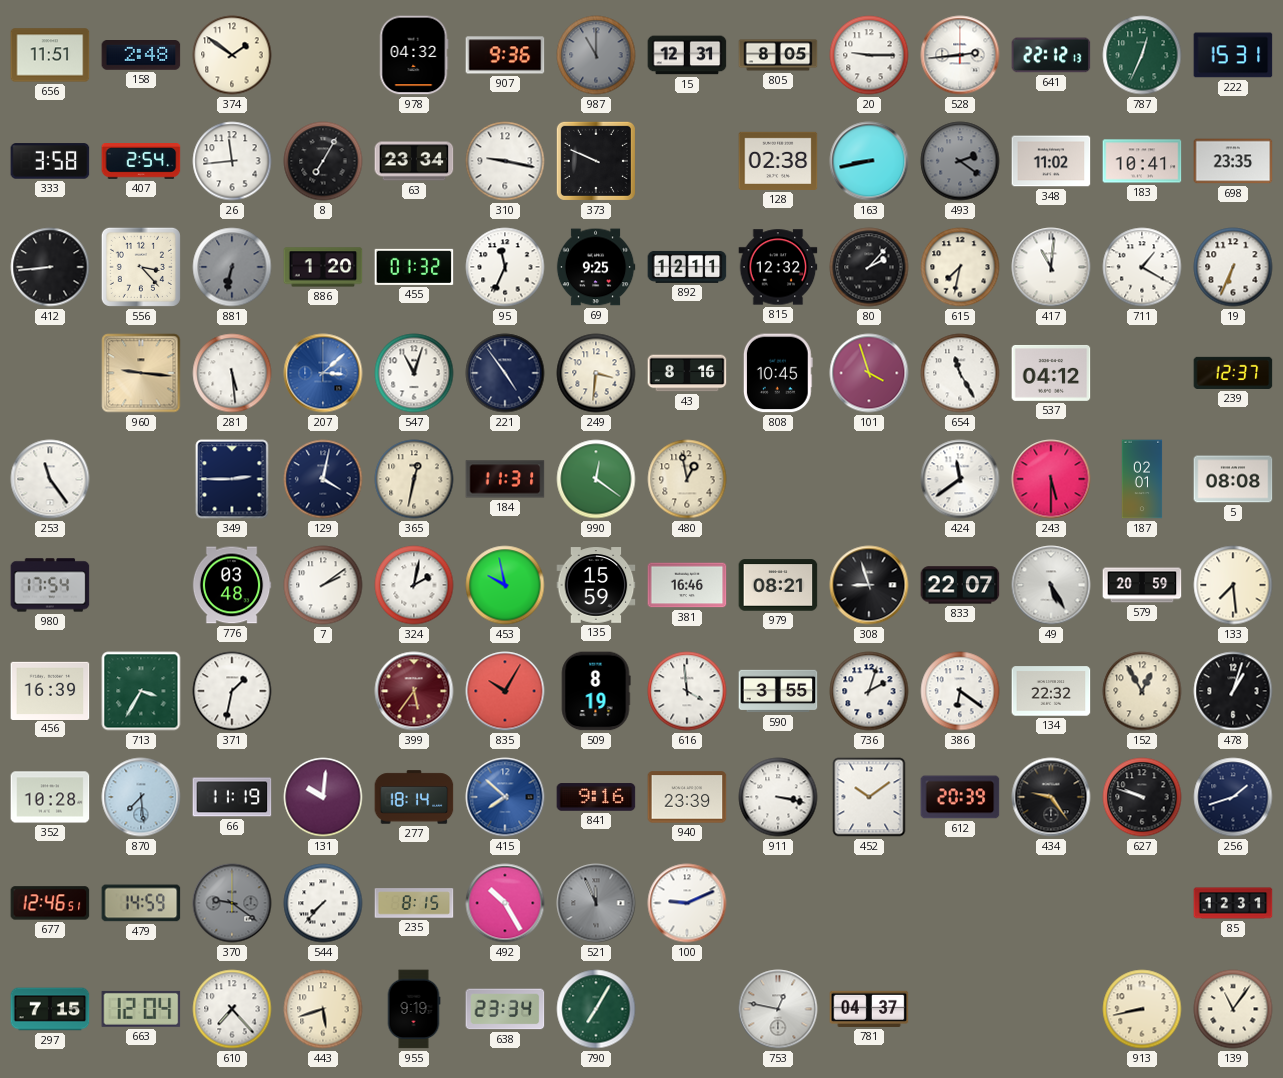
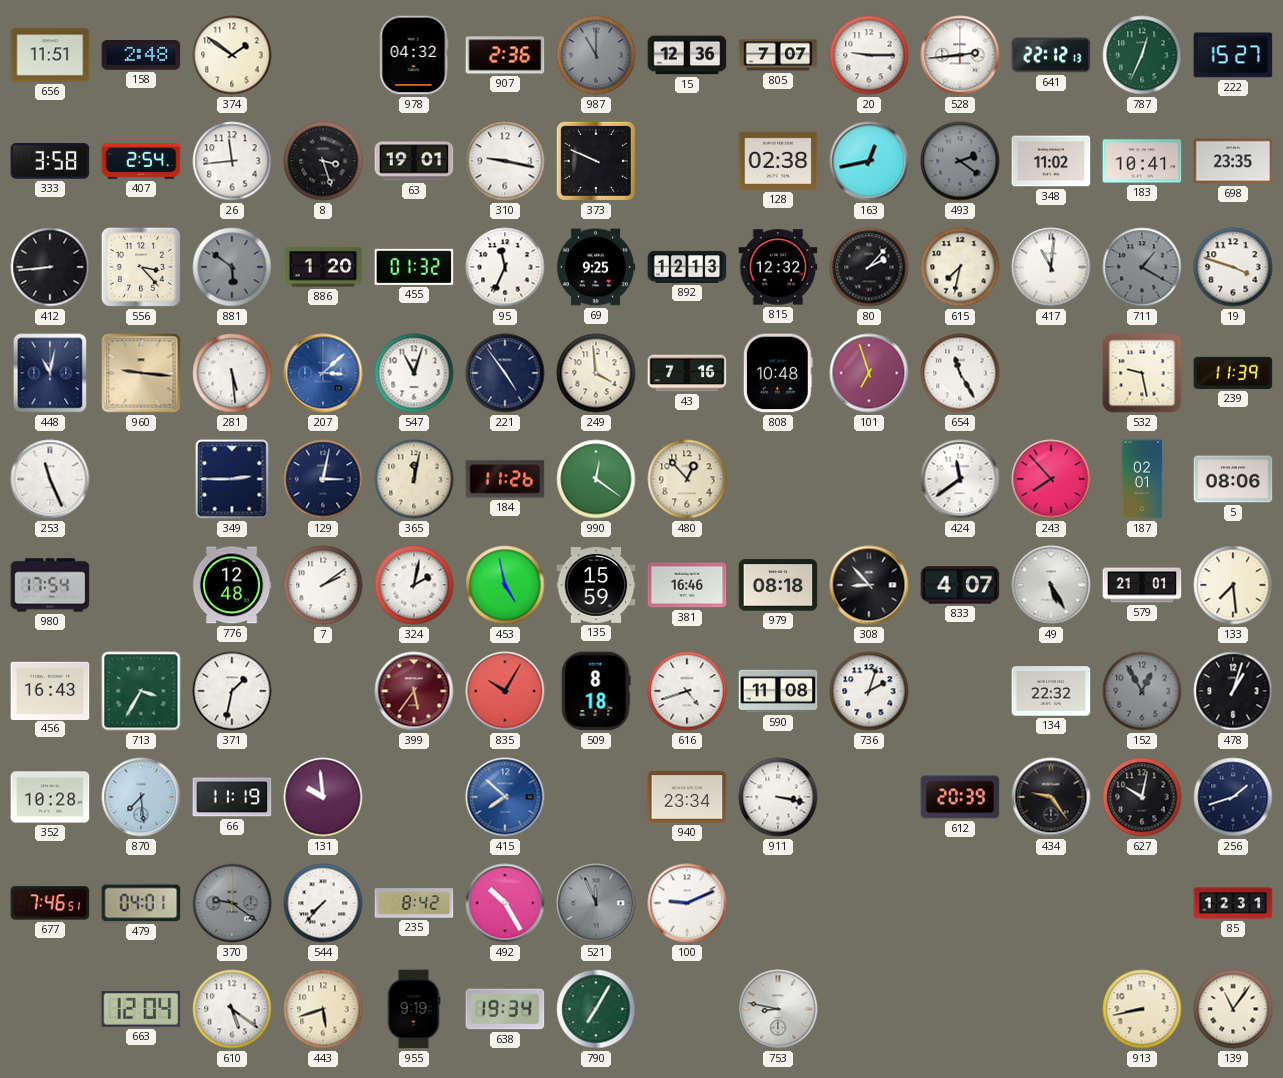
907: 9:36 -> 2:36 (505, 55)
15: 12:31 -> 12:36 (687, 55)
805: 8:05 -> 7:07 (778, 55)
222: 15:31 -> 15:27 (1233, 55)
8: 7:05 -> 3:27 (323, 161)
63: 23:34 -> 19:01 (414, 161)
163: 8:43 -> 12:43 (869, 161)
881: 6:32 -> 5:51 (232, 267)
892: 12:11 -> 12:13 (687, 267)
711 dial: white -> grey (1142, 267)
19: 6:34 -> 3:48 (1233, 267)
448: none -> 11:02 (50, 373)
249: 3:31 -> 3:59 (596, 373)
43: 8:16 -> 7:16 (687, 373)
808: 10:45 -> 10:48 (778, 373)
101: 3:57 -> 6:57 (869, 373)
537: 04:12 -> none (1051, 373)
532: none -> 9:28 (1142, 373)
239: 12:37 -> 11:39 (1233, 373)
253: 11:24 -> 11:26 (50, 479)
129: 4:02 -> 3:02 (323, 479)
365: 12:32 -> 12:02 (414, 479)
184: 11:31 -> 11:26 (505, 479)
480: 12:58 -> 12:53 (687, 479)
243: 5:30 -> 7:53 (1051, 479)
5: 08:08 -> 08:06 (1233, 479)
776: 03:48 -> 12:48 (232, 585)
453: 9:58 -> 4:58 (505, 585)
979: 08:21 -> 08:18 (778, 585)
308: 8:57 -> 8:53 (869, 585)
833: 22:07 -> 4:07 (960, 585)
579: 20:59 -> 21:01 (1142, 585)
456: 16:39 -> 16:43 (50, 690)
509: 8:19 -> 8:18 (596, 691)
616: 3:59 -> 4:42 (687, 691)
590: 3:55 -> 11:08 (778, 691)
386: 6:21 -> none (960, 691)
152 dial: cream -> grey (1142, 691)
131: 10:01 -> 9:59 (323, 797)
277: 18:14 -> none (414, 797)
841: 9:16 -> none (596, 797)
940: 23:39 -> 23:34 (687, 797)
452: 10:09 -> none (869, 797)
627: 9:48 -> 10:02 (1142, 797)
677: 12:46 -> 7:46 (50, 903)
479: 14:59 -> 04:01 (141, 903)
235: 8:15 -> 8:42 (414, 903)
297: 7:15 -> none (50, 1009)
610: 7:23 -> 5:21 (232, 1009)
638: 23:34 -> 19:34 (505, 1009)
753: 12:47 -> 8:47 (778, 1009)
781: 04:37 -> none (869, 1009)
